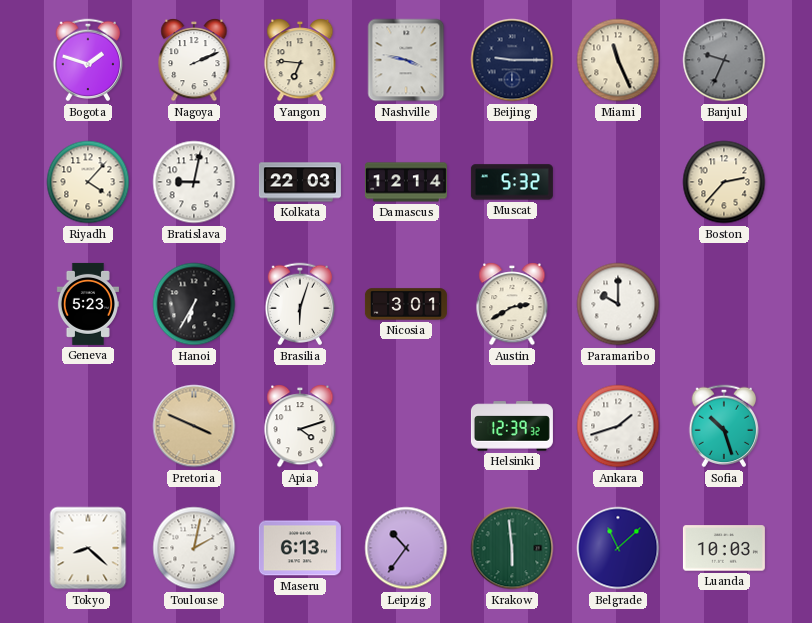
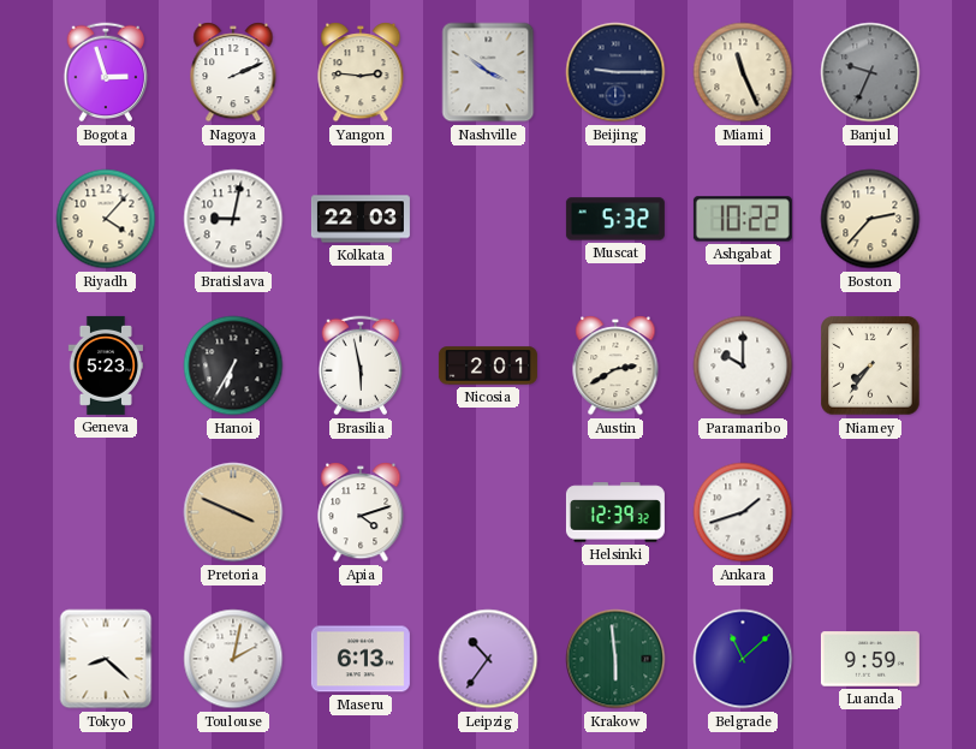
Bogota: 1:48 -> 2:57 (106, 72)
Yangon: 6:46 -> 2:46 (361, 72)
Nashville: 3:47 -> 3:51 (488, 72)
Damascus: 12:14 -> none (406, 182)
Ashgabat: none -> 10:22 (743, 219)
Brasilia: 6:03 -> 5:58 (361, 365)
Nicosia: 3:01 -> 2:01 (488, 365)
Niamey: none -> 7:36 (870, 365)
Sofia: 10:27 -> none (724, 426)
Luanda: 10:03 -> 9:59 (870, 659)
